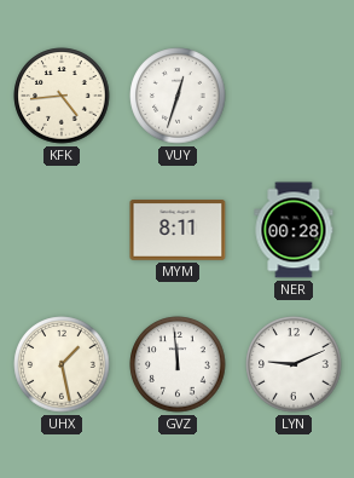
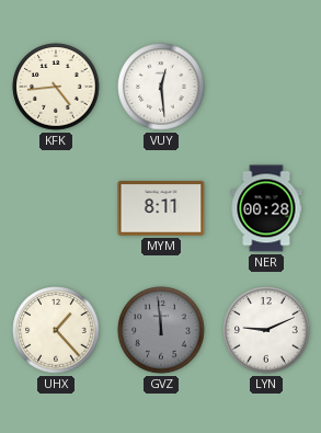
VUY: 12:33 -> 12:29 (161, 87)
UHX: 1:28 -> 1:23 (56, 330)
GVZ dial: white -> grey (161, 330)
